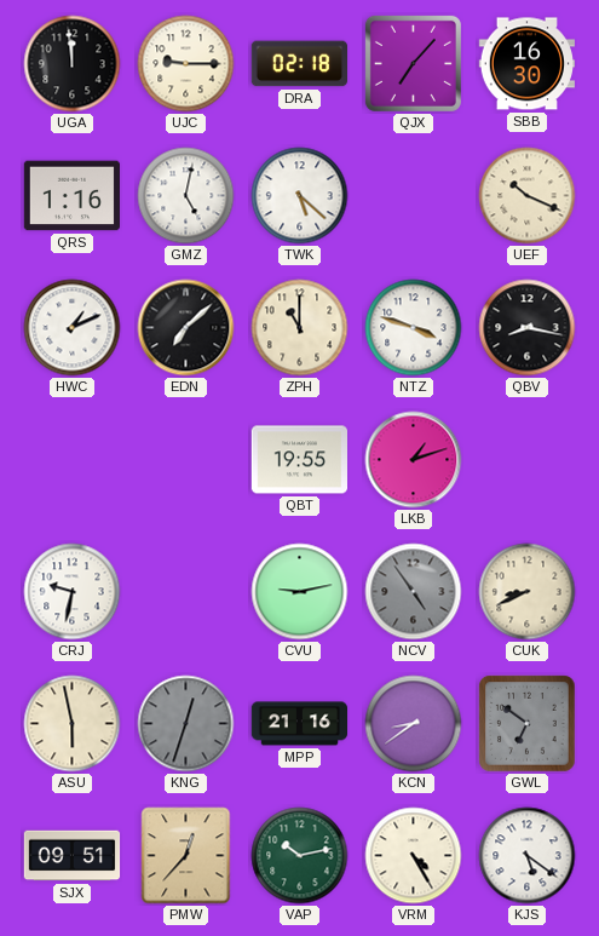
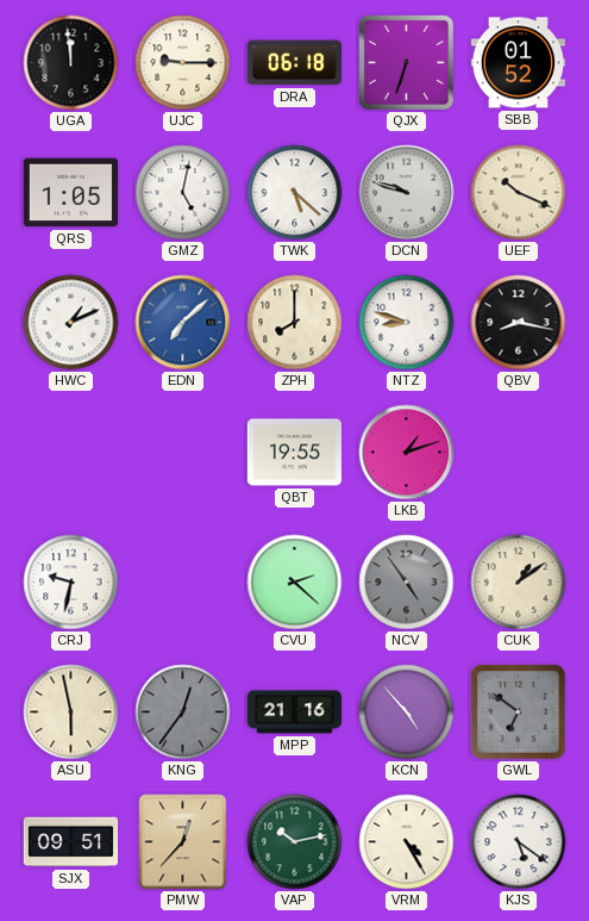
DRA: 02:18 -> 06:18 (294, 63)
QJX: 7:07 -> 6:33 (406, 62)
SBB: 16:30 -> 01:52 (518, 63)
QRS: 1:16 -> 1:05 (70, 193)
DCN: none -> 9:48 (407, 193)
EDN dial: black -> blue (183, 323)
ZPH: 11:00 -> 8:00 (295, 323)
NTZ: 3:48 -> 8:48 (407, 323)
CVU: 9:13 -> 2:22 (295, 583)
CUK: 8:41 -> 1:09 (519, 583)
KNG: 12:33 -> 12:36 (183, 712)
KCN: 8:39 -> 4:53 (407, 712)
